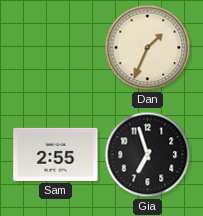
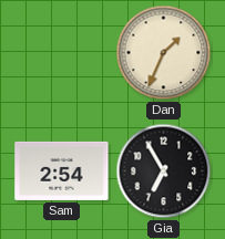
Sam: 2:55 -> 2:54 (62, 170)
Gia: 6:57 -> 6:55 (164, 172)
